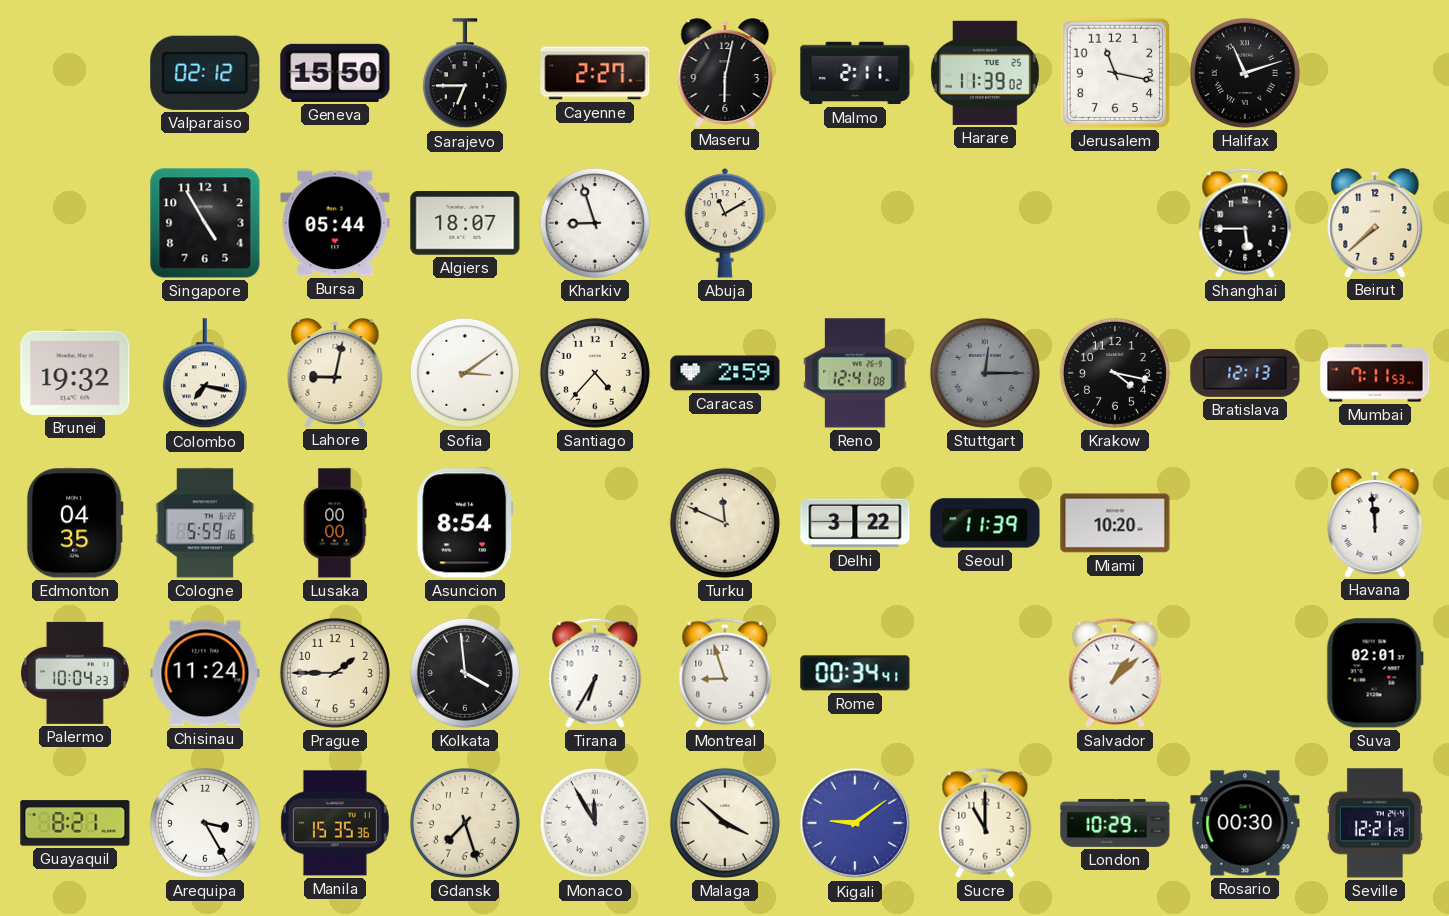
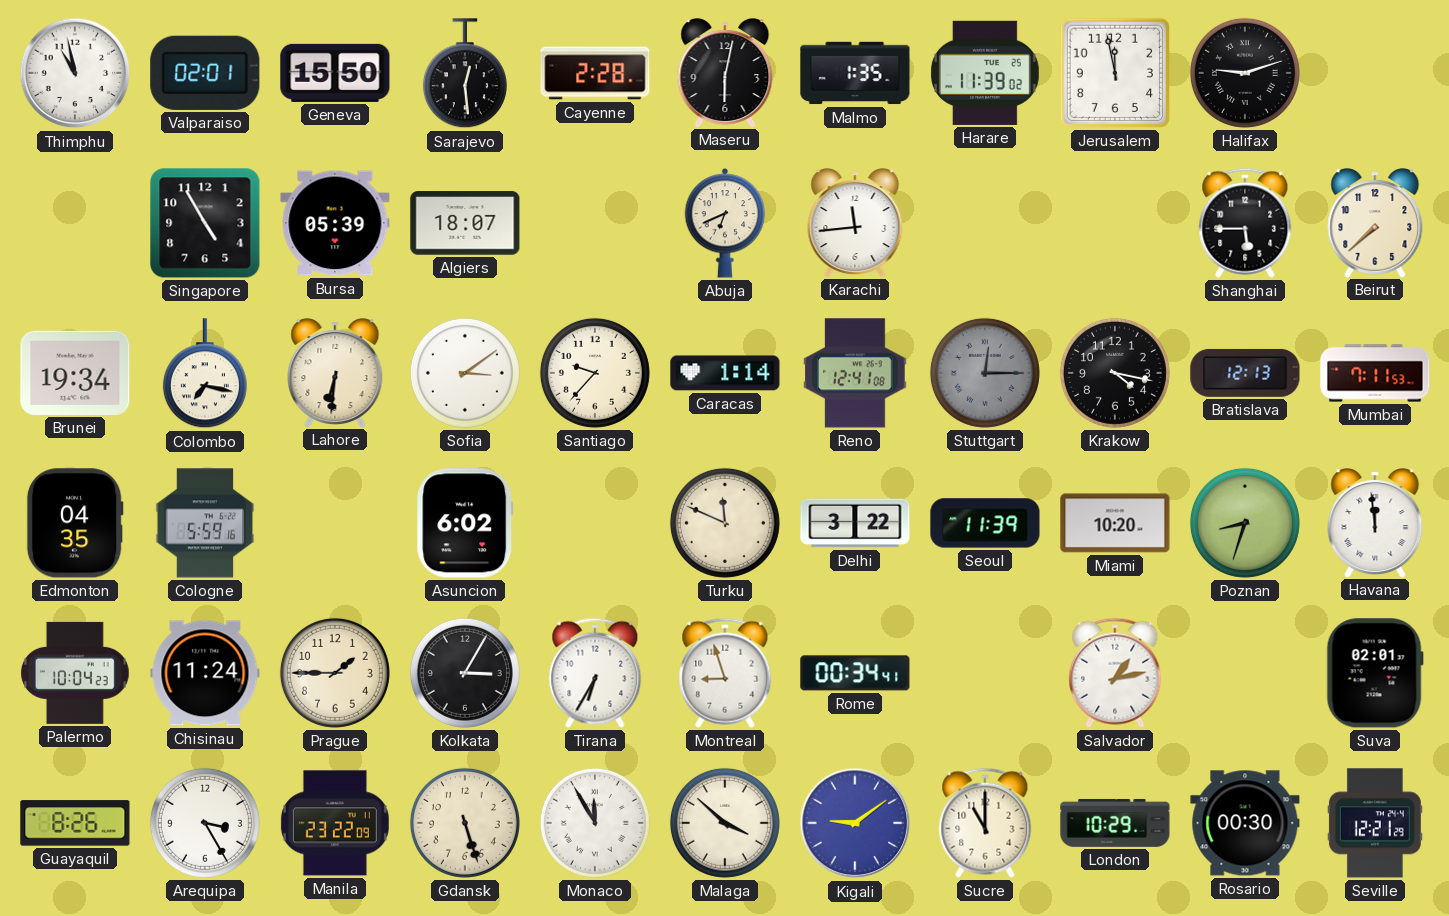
Thimphu: none -> 10:58 (75, 73)
Valparaiso: 02:12 -> 02:01 (205, 73)
Sarajevo: 6:45 -> 12:29 (465, 74)
Cayenne: 2:27 -> 2:28 (595, 73)
Malmo: 2:11 -> 1:35 (855, 73)
Jerusalem: 11:17 -> 11:58 (1115, 73)
Halifax: 11:12 -> 9:12 (1245, 73)
Bursa: 05:44 -> 05:39 (335, 223)
Kharkiv: 8:57 -> none (595, 223)
Abuja: 11:10 -> 6:41 (725, 223)
Karachi: none -> 11:44 (855, 223)
Brunei: 19:32 -> 19:34 (75, 373)
Lahore: 9:02 -> 6:31 (335, 373)
Santiago: 4:37 -> 9:37 (595, 373)
Caracas: 2:59 -> 1:14 (725, 373)
Lusaka: 00:00 -> none (335, 523)
Asuncion: 8:54 -> 6:02 (465, 523)
Poznan: none -> 8:33 (1245, 523)
Kolkata: 3:59 -> 3:05 (465, 673)
Salvador: 1:08 -> 1:13 (1115, 673)
Guayaquil: 8:21 -> 8:26 (75, 823)
Manila: 15:35 -> 23:22 (335, 823)
Gdansk: 7:27 -> 5:27 (465, 823)
